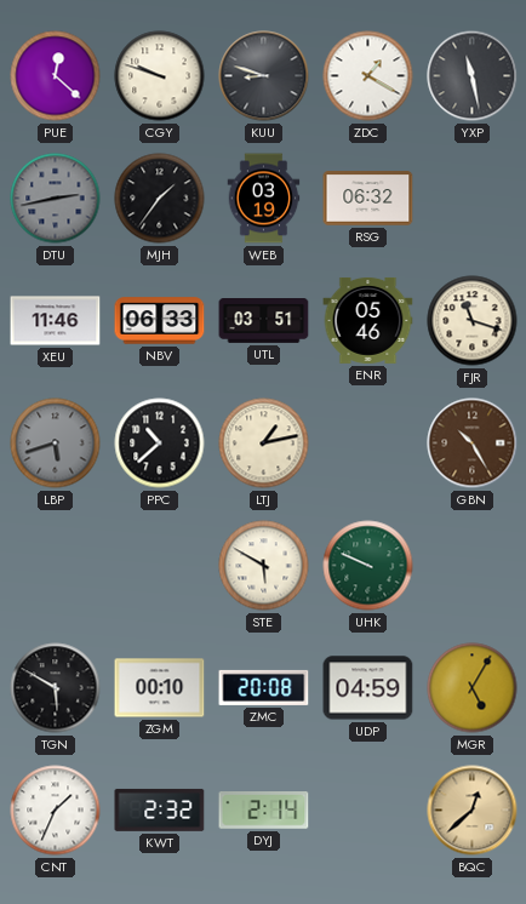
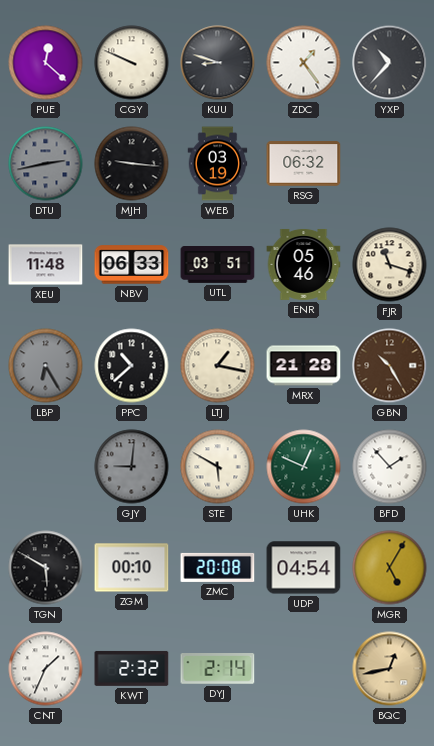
CGY: 9:48 -> 9:49 (132, 63)
ZDC: 1:20 -> 1:24 (304, 63)
YXP: 11:28 -> 10:37 (390, 63)
MJH: 1:36 -> 9:16 (132, 164)
XEU: 11:46 -> 11:48 (46, 265)
LBP: 5:42 -> 6:25 (46, 366)
LTJ: 1:13 -> 1:17 (218, 366)
MRX: none -> 21:28 (304, 366)
GJY: none -> 9:01 (132, 467)
UHK: 9:49 -> 12:49 (304, 467)
BFD: none -> 1:53 (390, 467)
UDP: 04:59 -> 04:54 (304, 568)
BQC: 12:38 -> 12:43 (390, 669)
